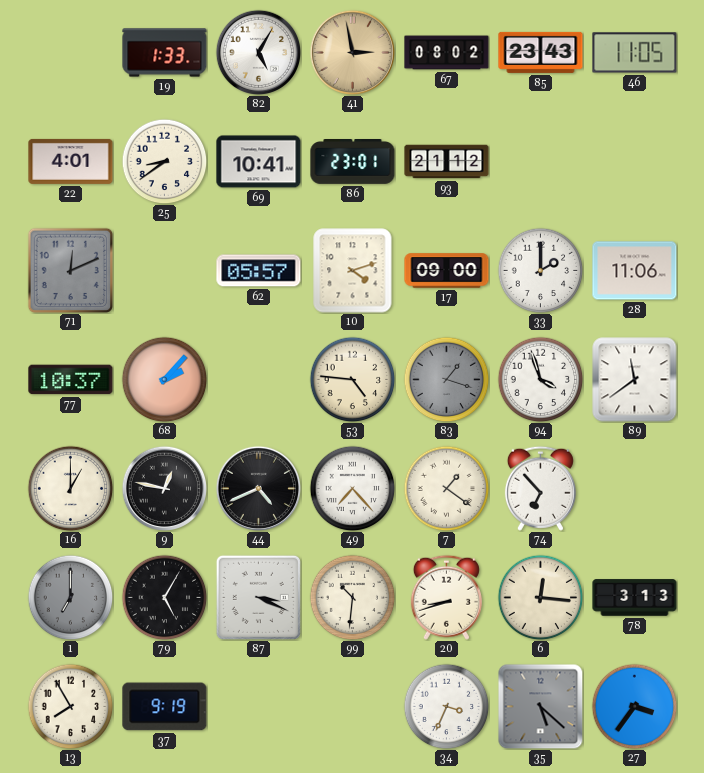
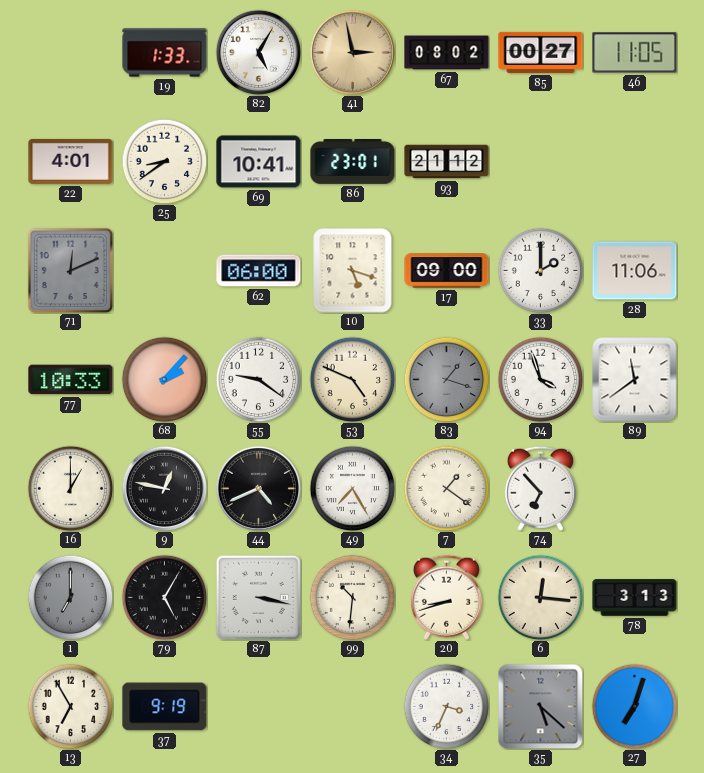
85: 23:43 -> 00:27 (541, 52)
62: 05:57 -> 06:00 (259, 271)
10: 4:12 -> 5:18 (353, 271)
77: 10:37 -> 10:33 (71, 380)
55: none -> 9:21 (258, 379)
53: 4:46 -> 4:49 (352, 379)
49: 7:23 -> 7:25 (352, 488)
87: 3:19 -> 3:17 (258, 597)
13: 7:55 -> 6:55 (70, 706)
27: 3:36 -> 7:03 (634, 706)
